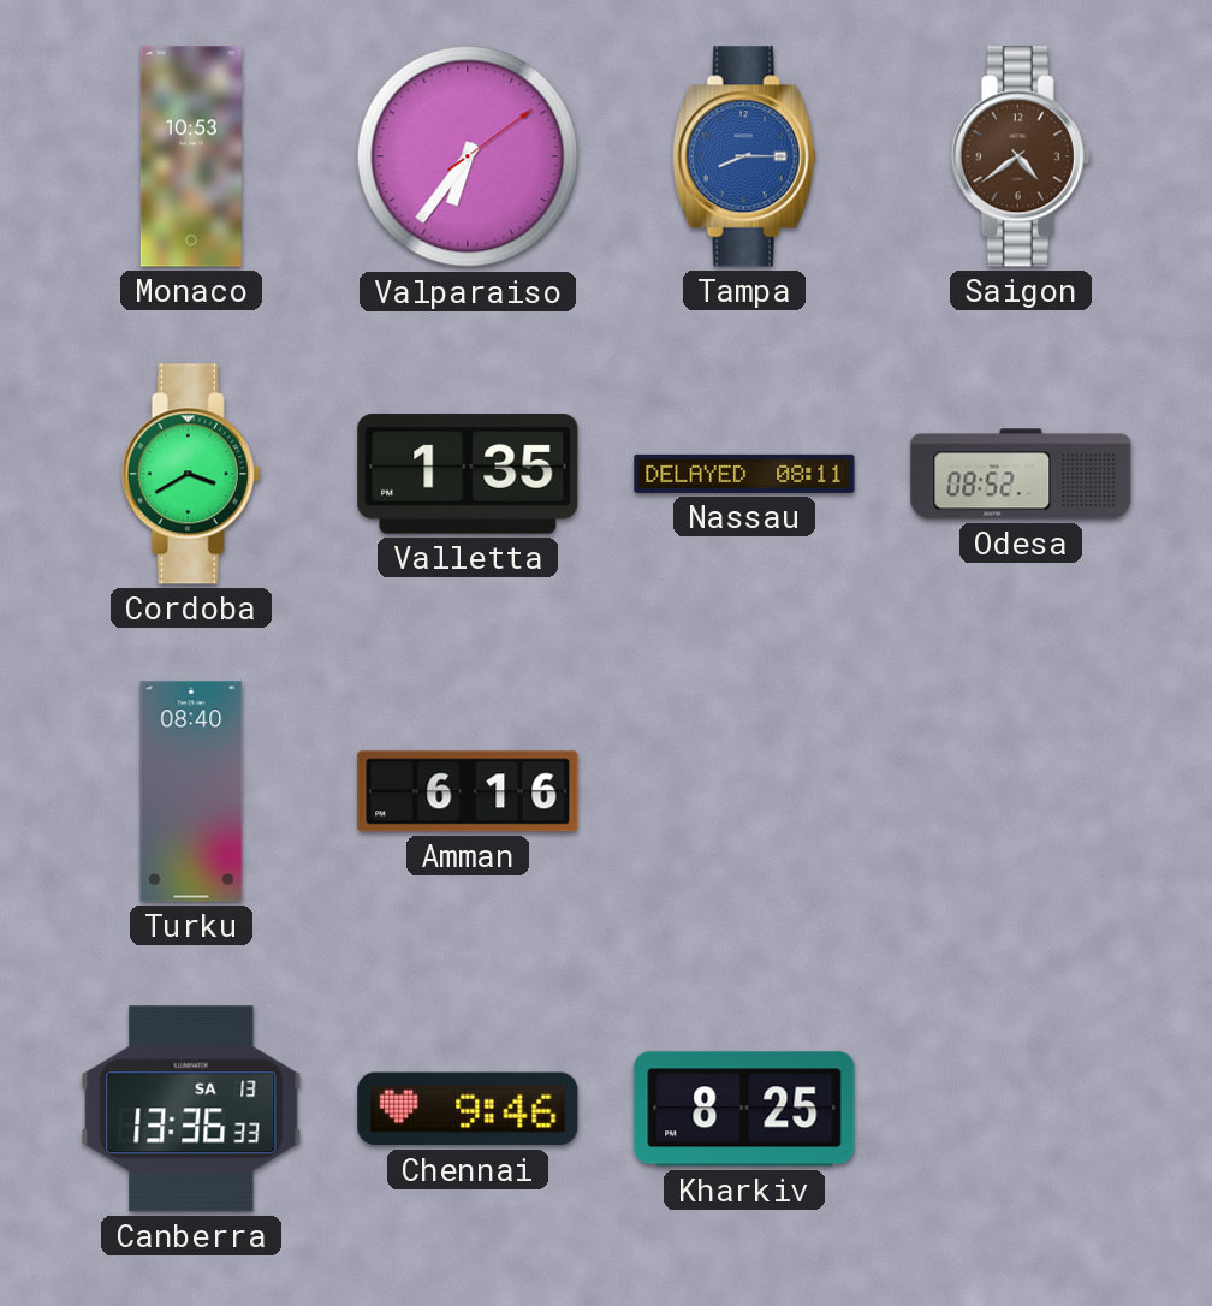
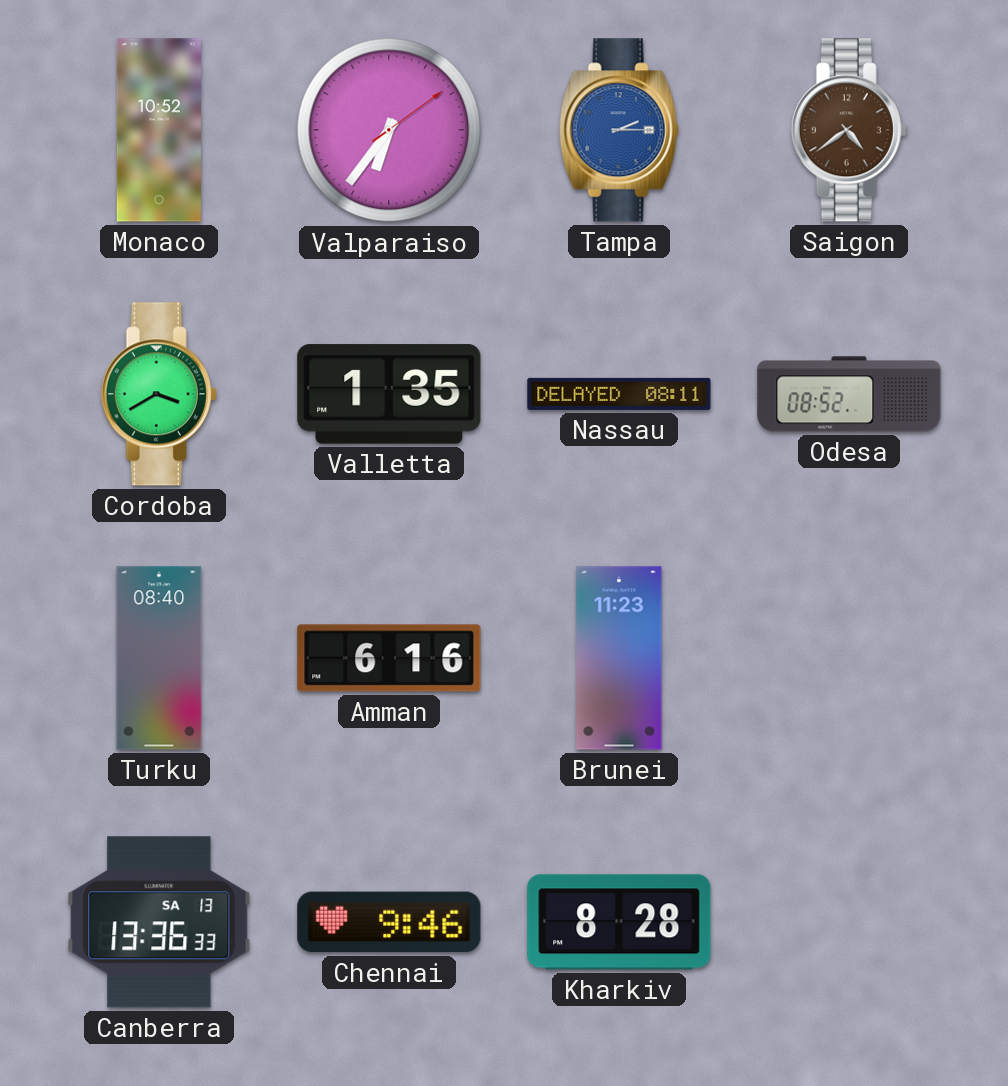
Monaco: 10:53 -> 10:52 (159, 130)
Tampa: 8:15 -> 2:15 (619, 130)
Brunei: none -> 11:23 (619, 658)
Kharkiv: 8:25 -> 8:28 (619, 922)
